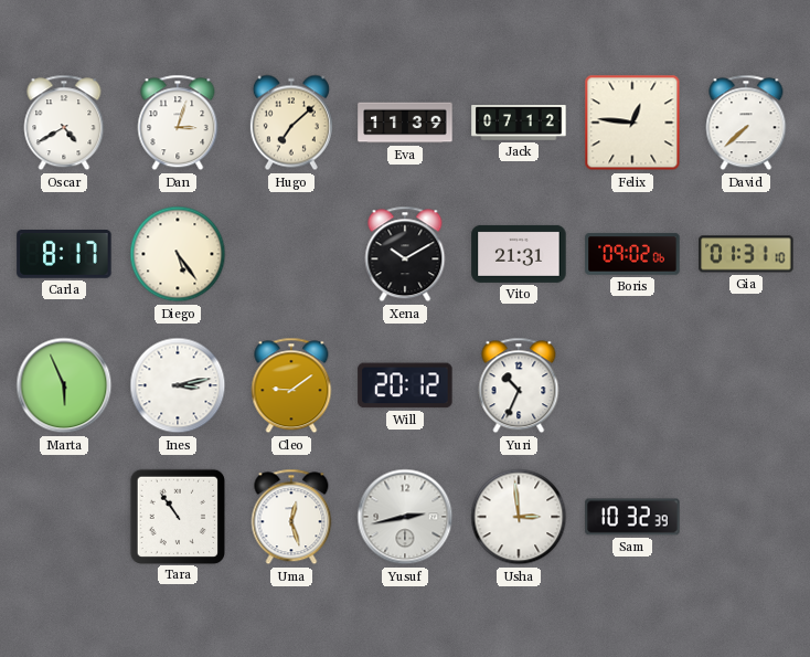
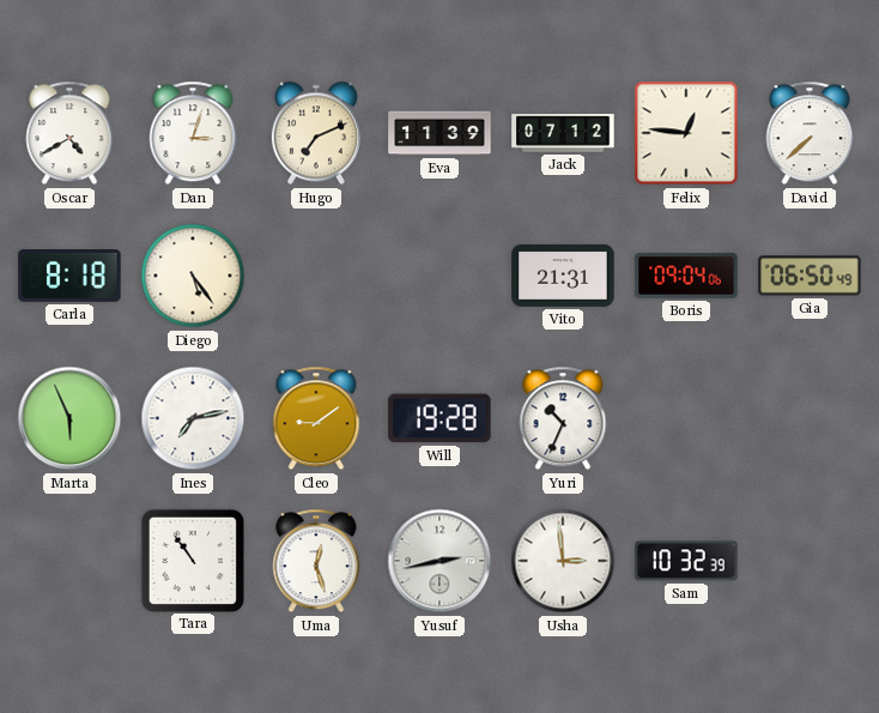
Hugo: 7:08 -> 7:11 (316, 133)
Carla: 8:17 -> 8:18 (69, 277)
Xena: 10:10 -> none (405, 254)
Boris: 09:02 -> 09:04 (686, 276)
Gia: 01:31 -> 06:50 (810, 276)
Ines: 3:13 -> 7:13 (193, 418)
Will: 20:12 -> 19:28 (440, 418)
